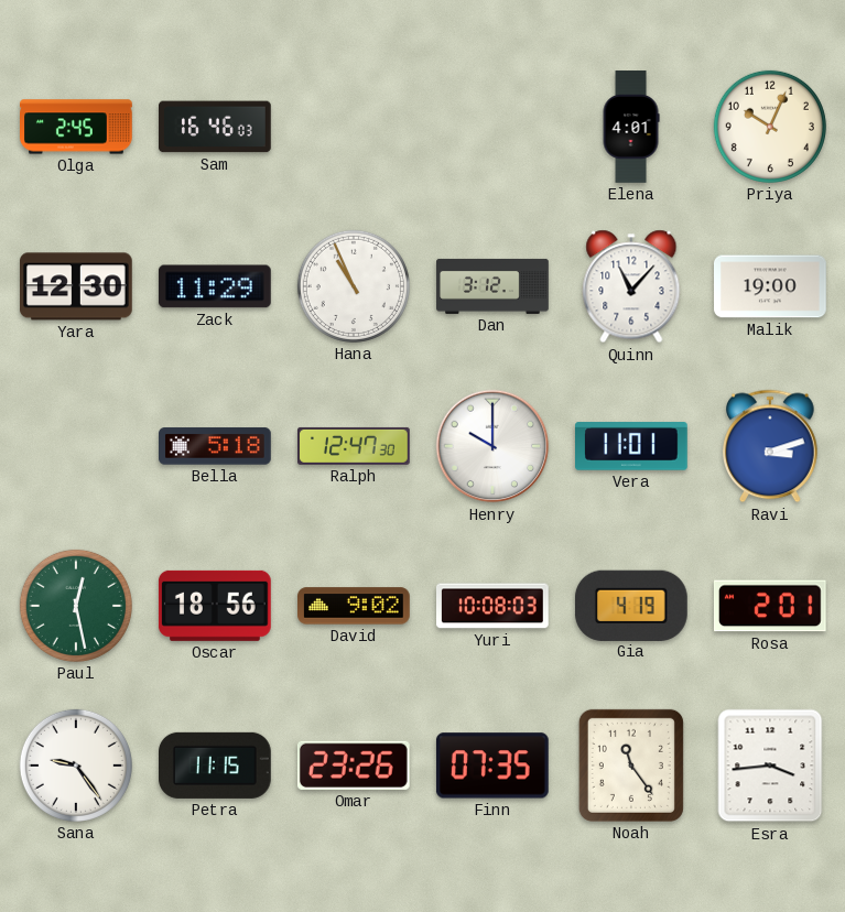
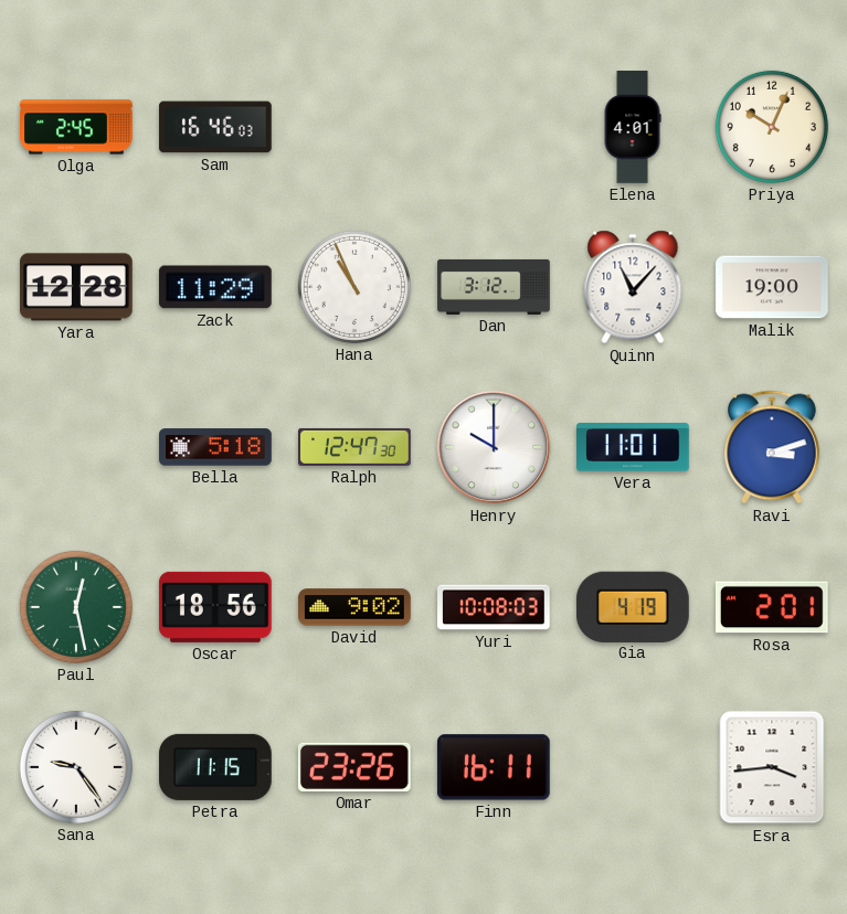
Yara: 12:30 -> 12:28 (77, 287)
Finn: 07:35 -> 16:11 (494, 767)
Noah: 11:24 -> none (631, 766)
